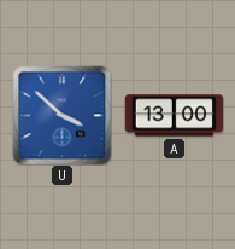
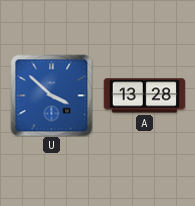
A: 13:00 -> 13:28 (144, 96)
